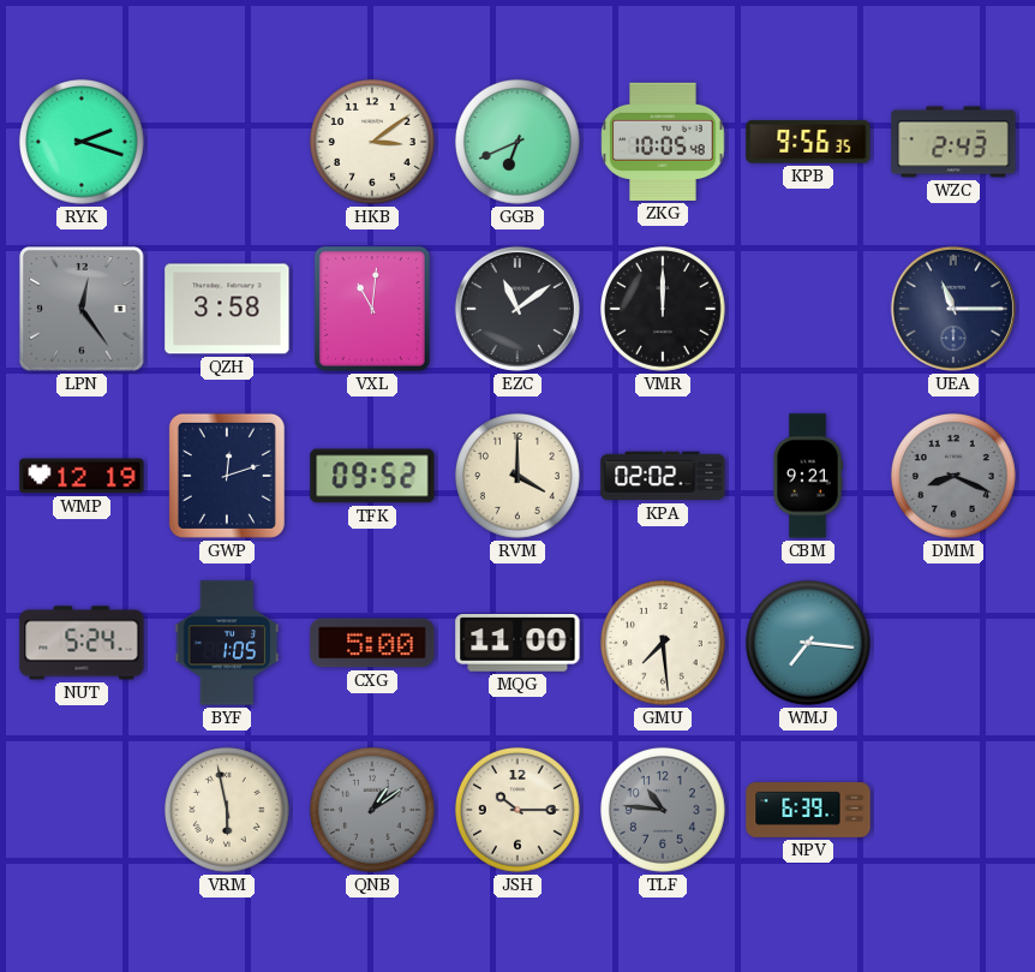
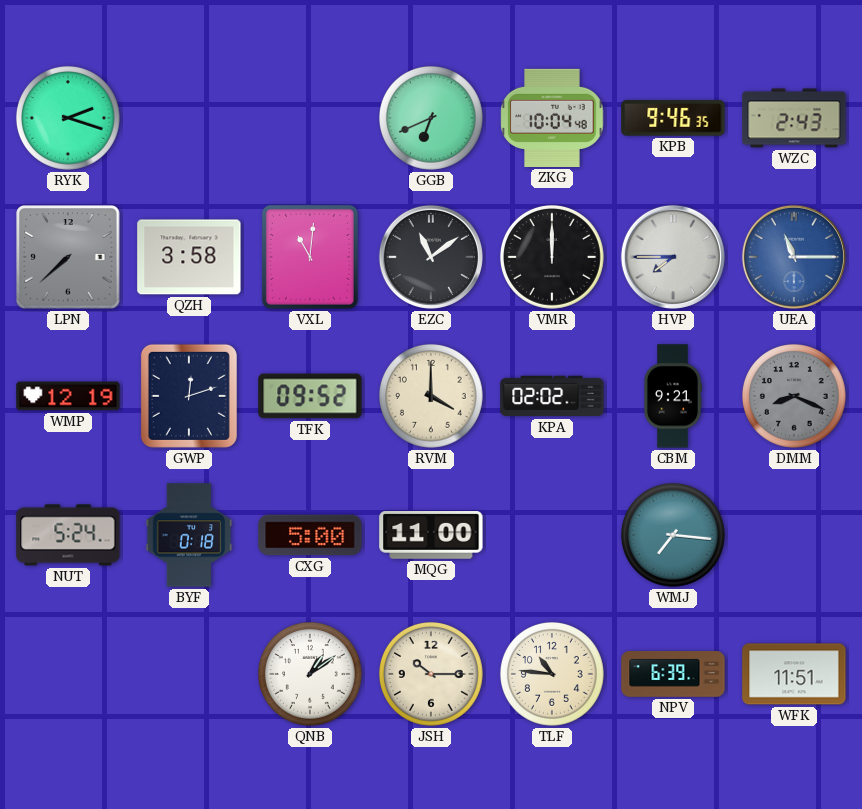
HKB: 3:09 -> none (372, 142)
ZKG: 10:05 -> 10:04 (552, 118)
KPB: 9:56 -> 9:46 (673, 118)
LPN: 12:24 -> 7:38 (68, 257)
HVP: none -> 7:45 (673, 257)
UEA dial: navy -> blue (794, 257)
BYF: 1:05 -> 0:18 (189, 535)
GMU: 7:29 -> none (663, 643)
VRM: 5:58 -> none (227, 810)
QNB dial: grey -> white (310, 674)
TLF dial: grey -> cream (552, 674)
WFK: none -> 11:51 (794, 674)
